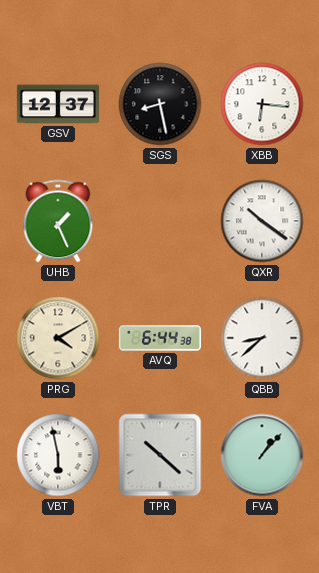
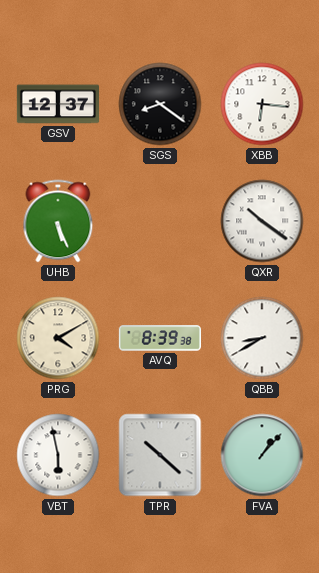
SGS: 8:28 -> 8:21 (160, 104)
UHB: 1:26 -> 5:26 (58, 221)
AVQ: 6:44 -> 8:39 (159, 338)
QBB: 8:38 -> 8:40 (262, 338)
